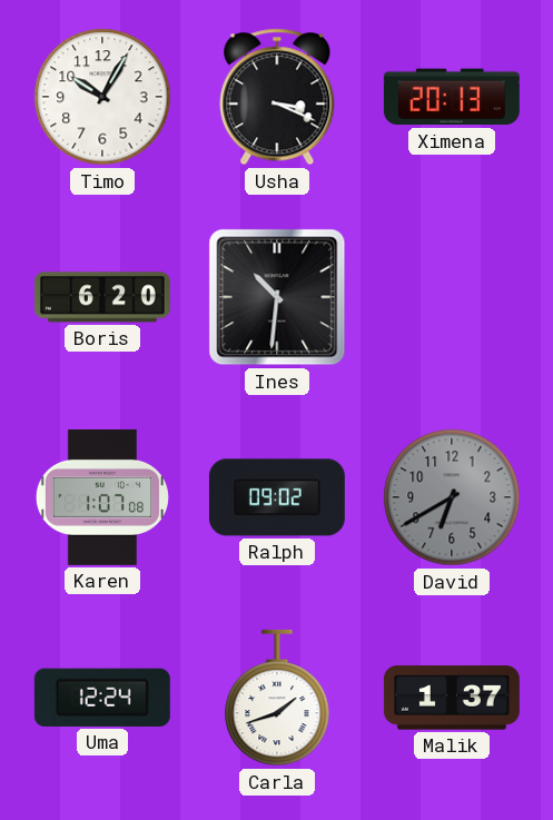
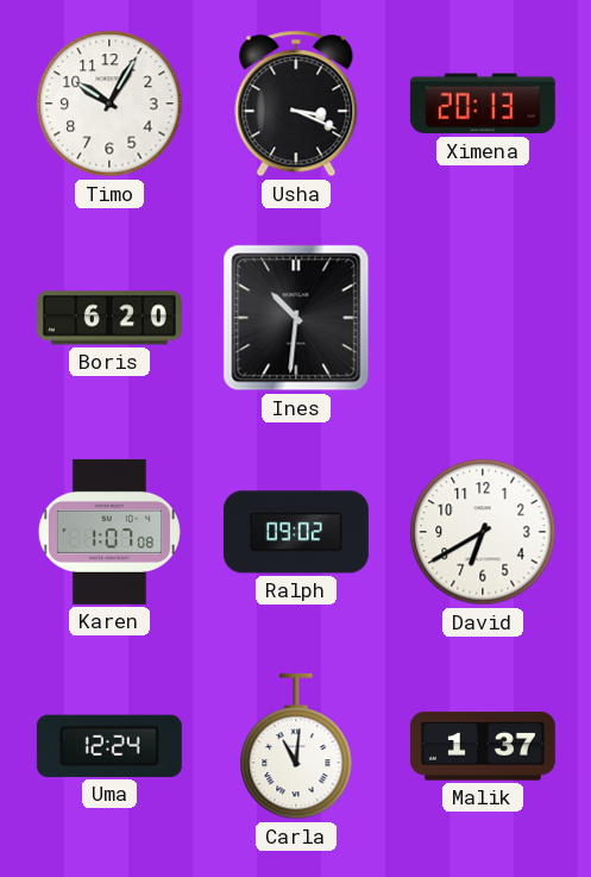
David dial: grey -> white (483, 532)
Carla: 1:42 -> 11:01 (296, 746)
